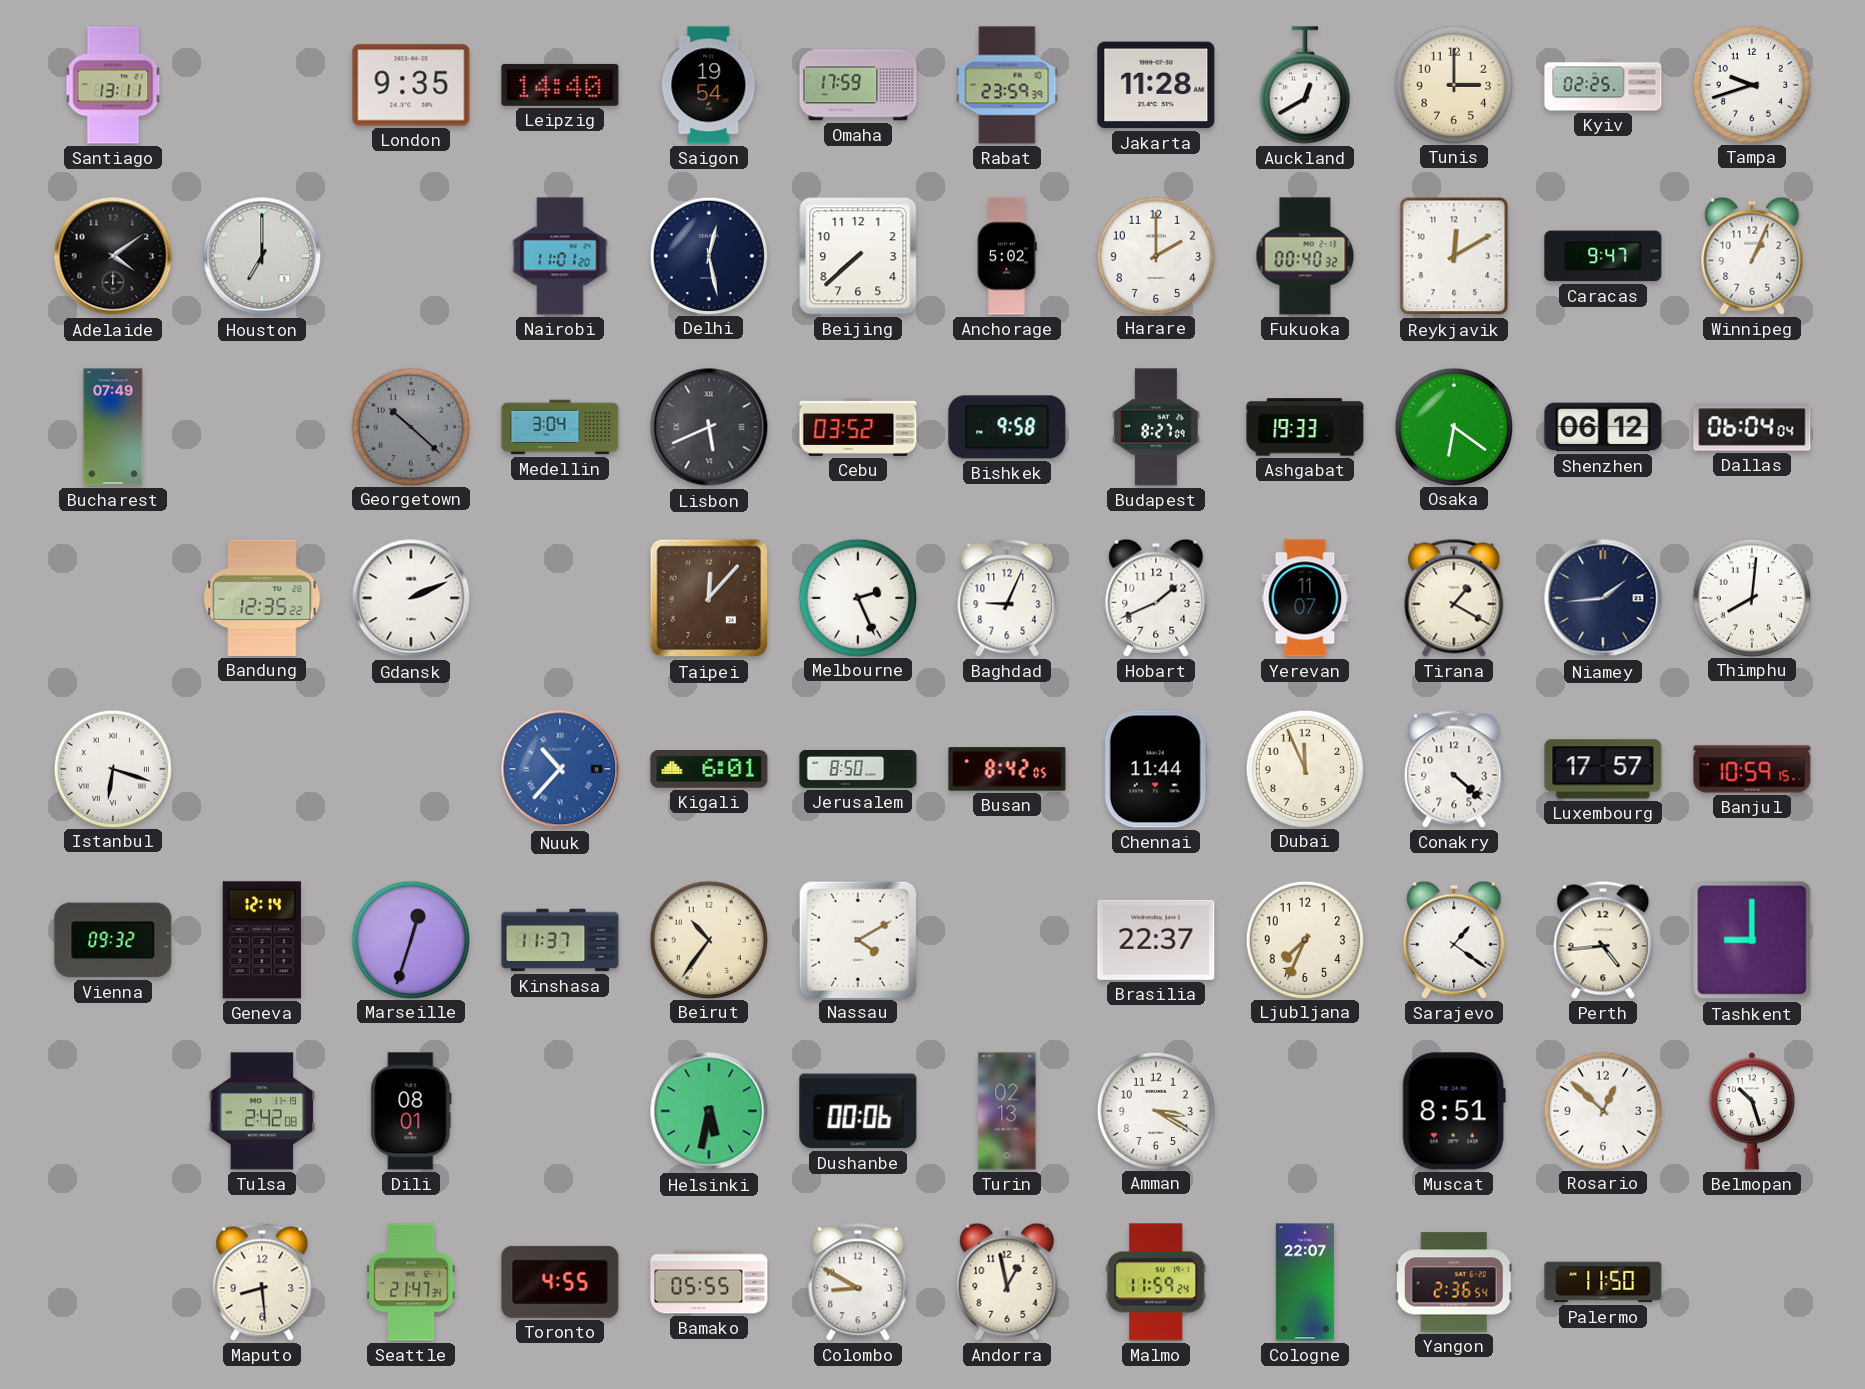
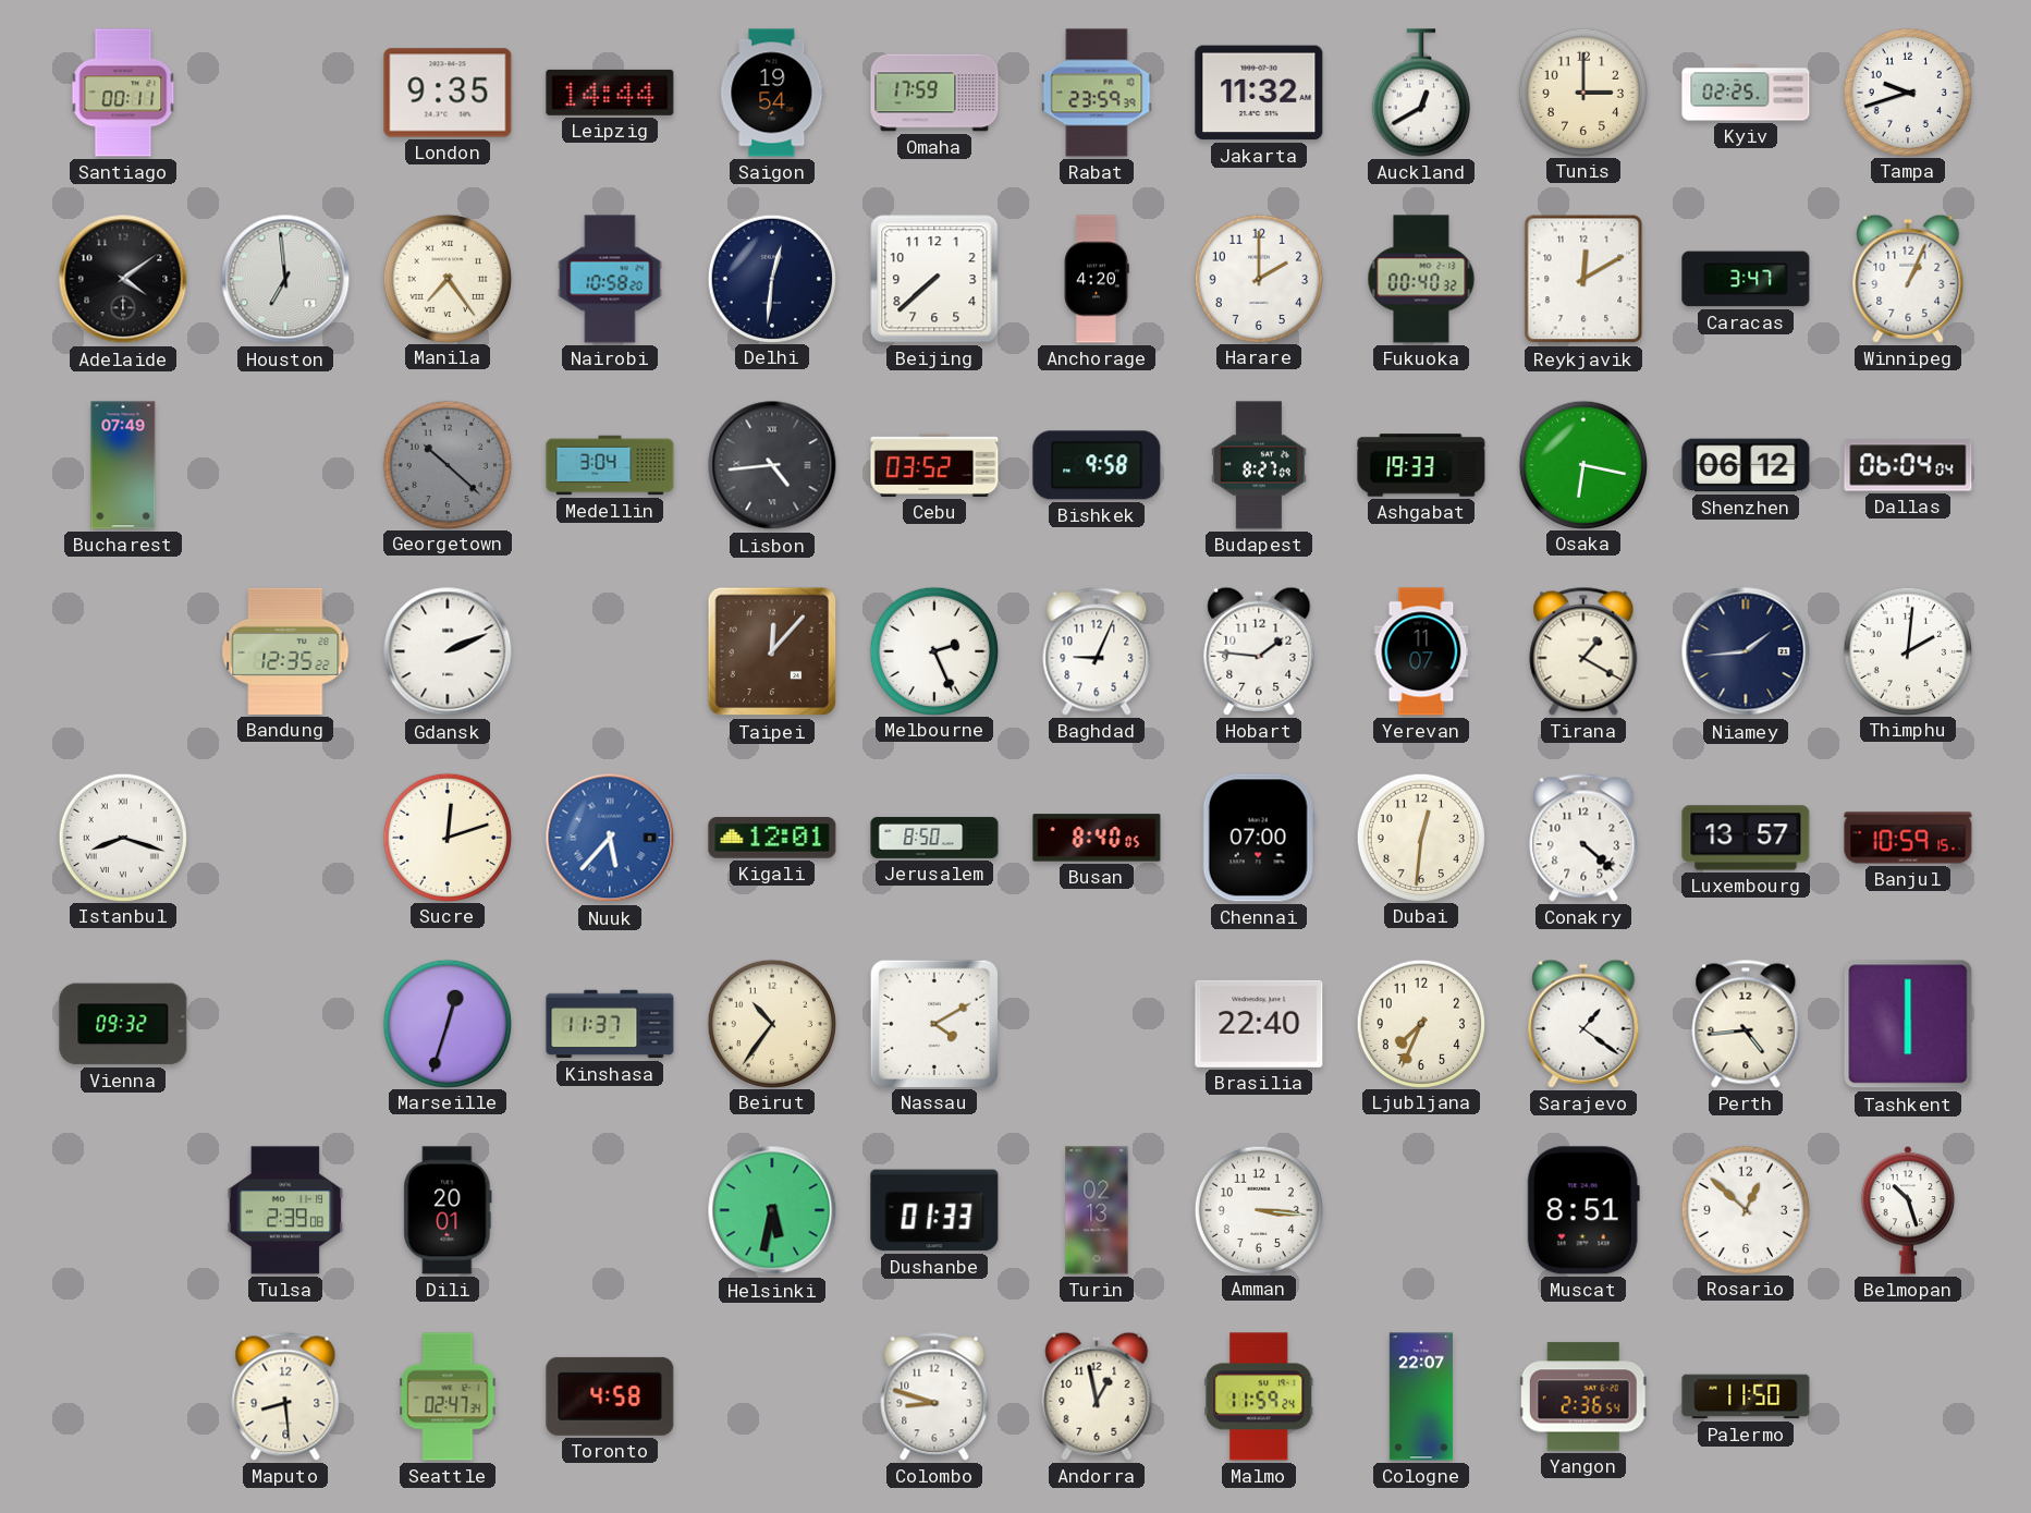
Santiago: 13:11 -> 00:11 (123, 93)
Leipzig: 14:40 -> 14:44 (610, 93)
Jakarta: 11:28 -> 11:32 (1259, 93)
Houston: 7:00 -> 6:59 (285, 279)
Manila: none -> 7:24 (446, 278)
Nairobi: 11:01 -> 10:58 (610, 279)
Delhi: 12:28 -> 12:31 (771, 278)
Anchorage: 5:02 -> 4:20 (1098, 279)
Caracas: 9:47 -> 3:47 (1746, 279)
Lisbon: 5:41 -> 4:44 (772, 465)
Osaka: 6:21 -> 6:17 (1582, 464)
Hobart: 1:41 -> 1:46 (1259, 651)
Thimphu: 8:01 -> 2:01 (1907, 650)
Istanbul: 6:18 -> 8:18 (122, 837)
Sucre: none -> 12:12 (446, 837)
Nuuk: 10:37 -> 5:37 (610, 838)
Kigali: 6:01 -> 12:01 (772, 838)
Busan: 8:42 -> 8:40 (1097, 838)
Chennai: 11:44 -> 07:00 (1259, 838)
Dubai: 11:56 -> 12:31 (1420, 837)
Luxembourg: 17:57 -> 13:57 (1746, 838)
Geneva: 12:14 -> none (262, 940)
Brasilia: 22:37 -> 22:40 (1259, 1024)
Tashkent: 9:00 -> 6:00 (1908, 1024)
Tulsa: 2:42 -> 2:39 (285, 1210)
Dili: 08:01 -> 20:01 (448, 1210)
Dushanbe: 00:06 -> 01:33 (934, 1210)
Amman: 3:20 -> 3:16 (1258, 1209)
Seattle: 21:47 -> 02:47 (448, 1396)
Toronto: 4:55 -> 4:58 (610, 1396)
Bamako: 05:55 -> none (709, 1282)
Colombo: 8:50 -> 8:48 (934, 1396)
